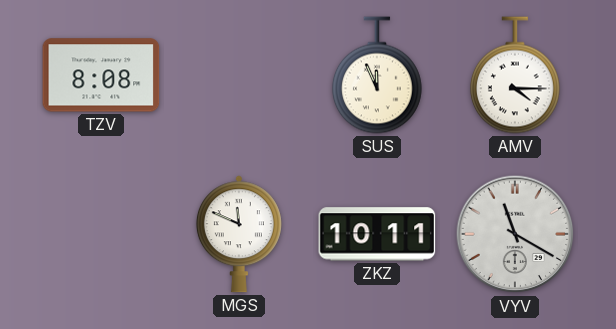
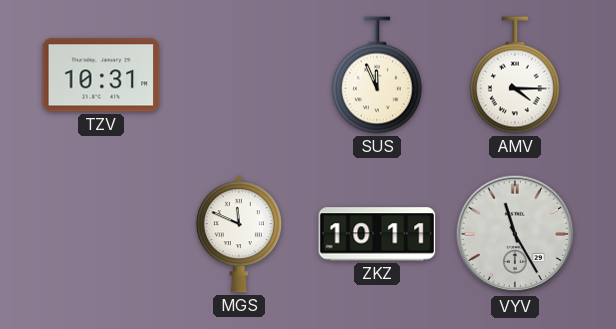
TZV: 8:08 -> 10:31 (101, 75)
VYV: 11:20 -> 11:25 (515, 234)
